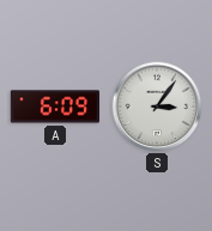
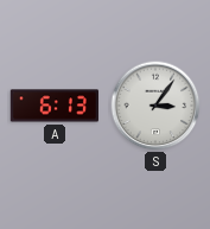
A: 6:09 -> 6:13 (53, 106)
